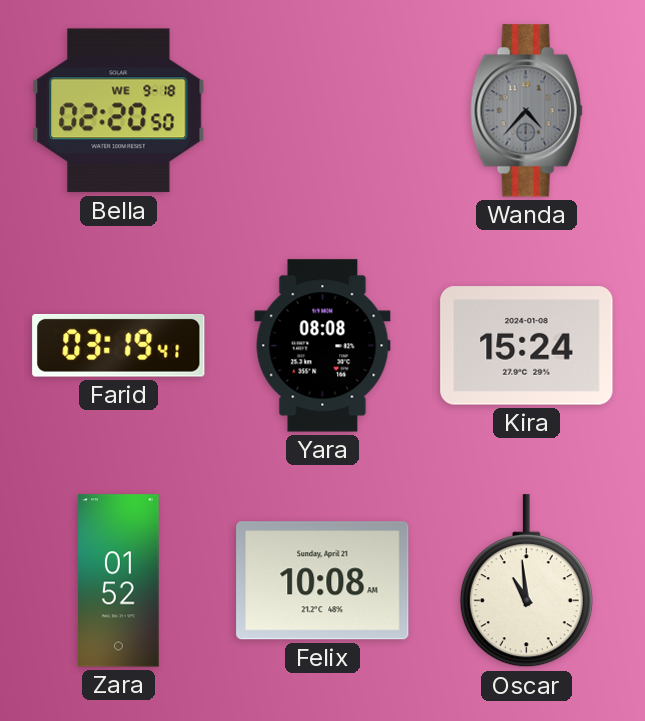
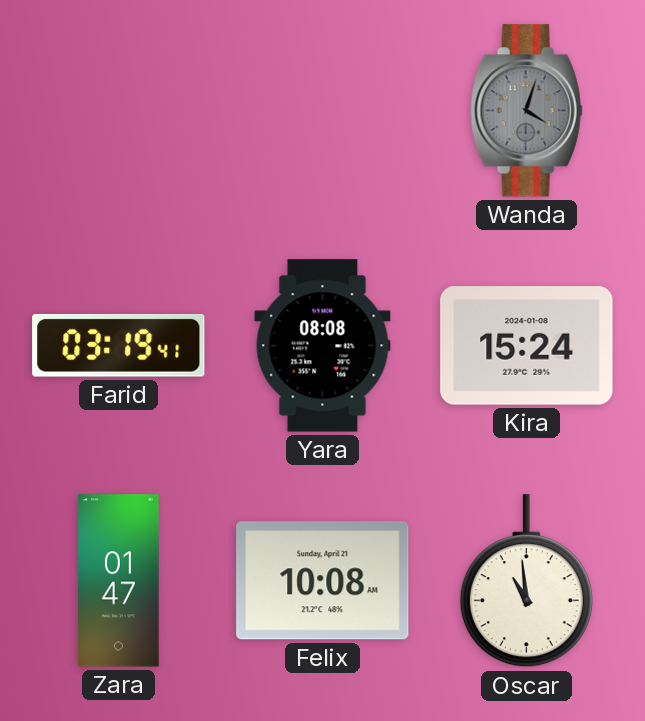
Bella: 02:20 -> none (119, 111)
Wanda: 4:37 -> 4:03 (526, 111)
Zara: 01:52 -> 01:47 (119, 581)
